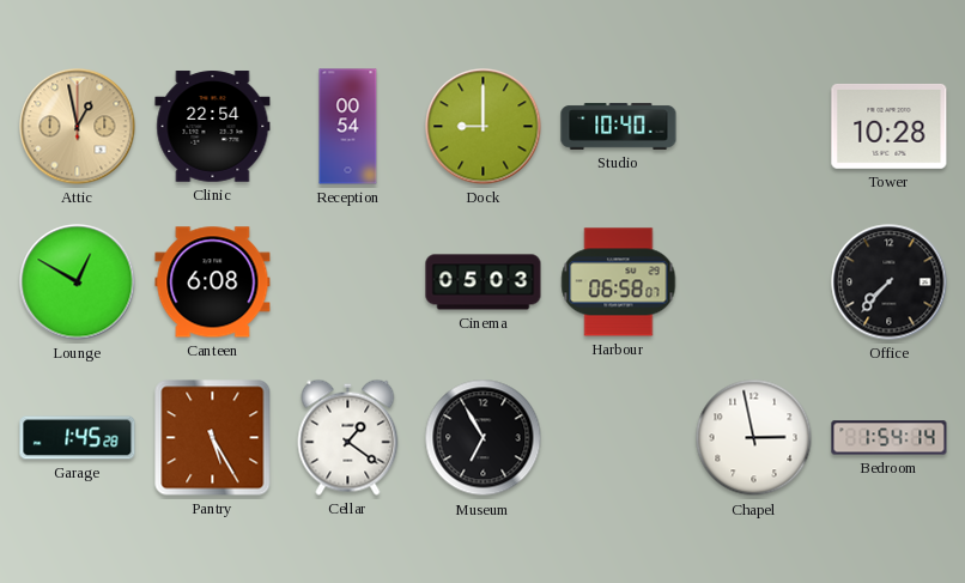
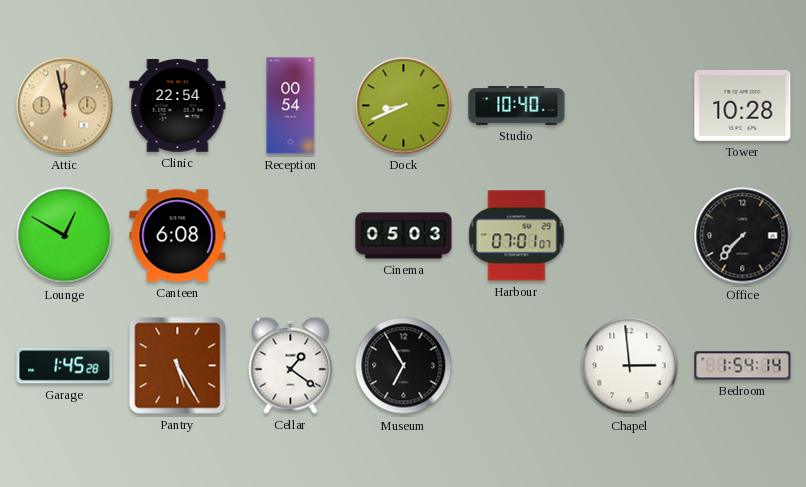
Attic: 12:58 -> 11:58 (65, 106)
Dock: 9:00 -> 8:41 (404, 106)
Harbour: 06:58 -> 07:01 (517, 236)
Chapel: 2:58 -> 2:59 (630, 366)
